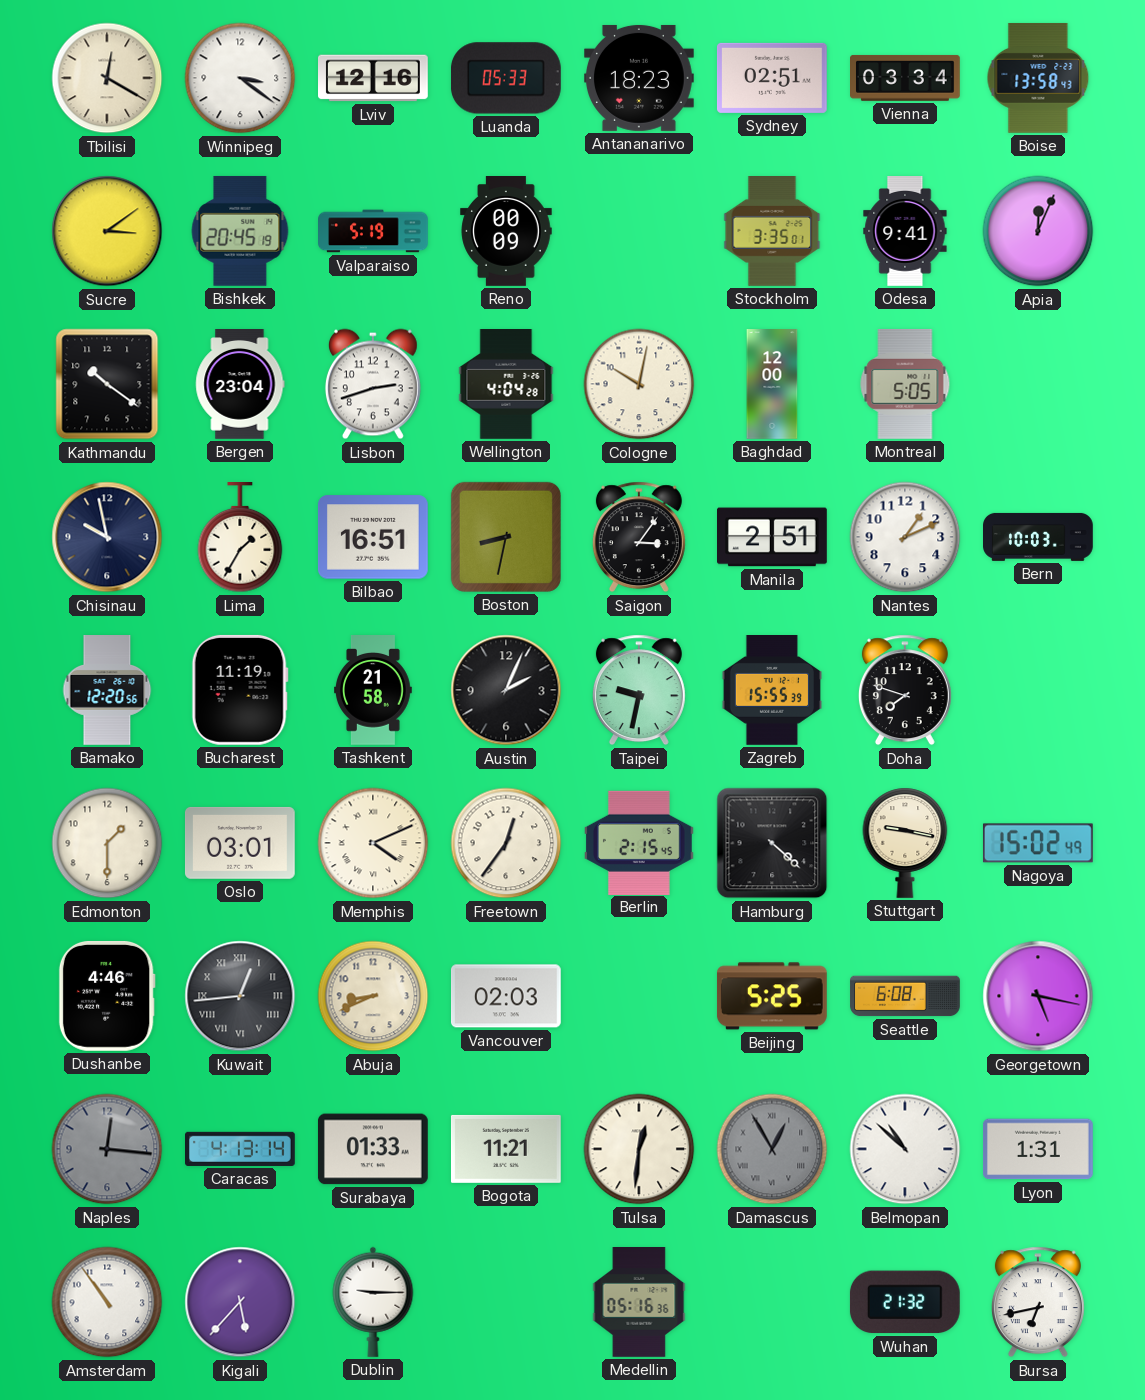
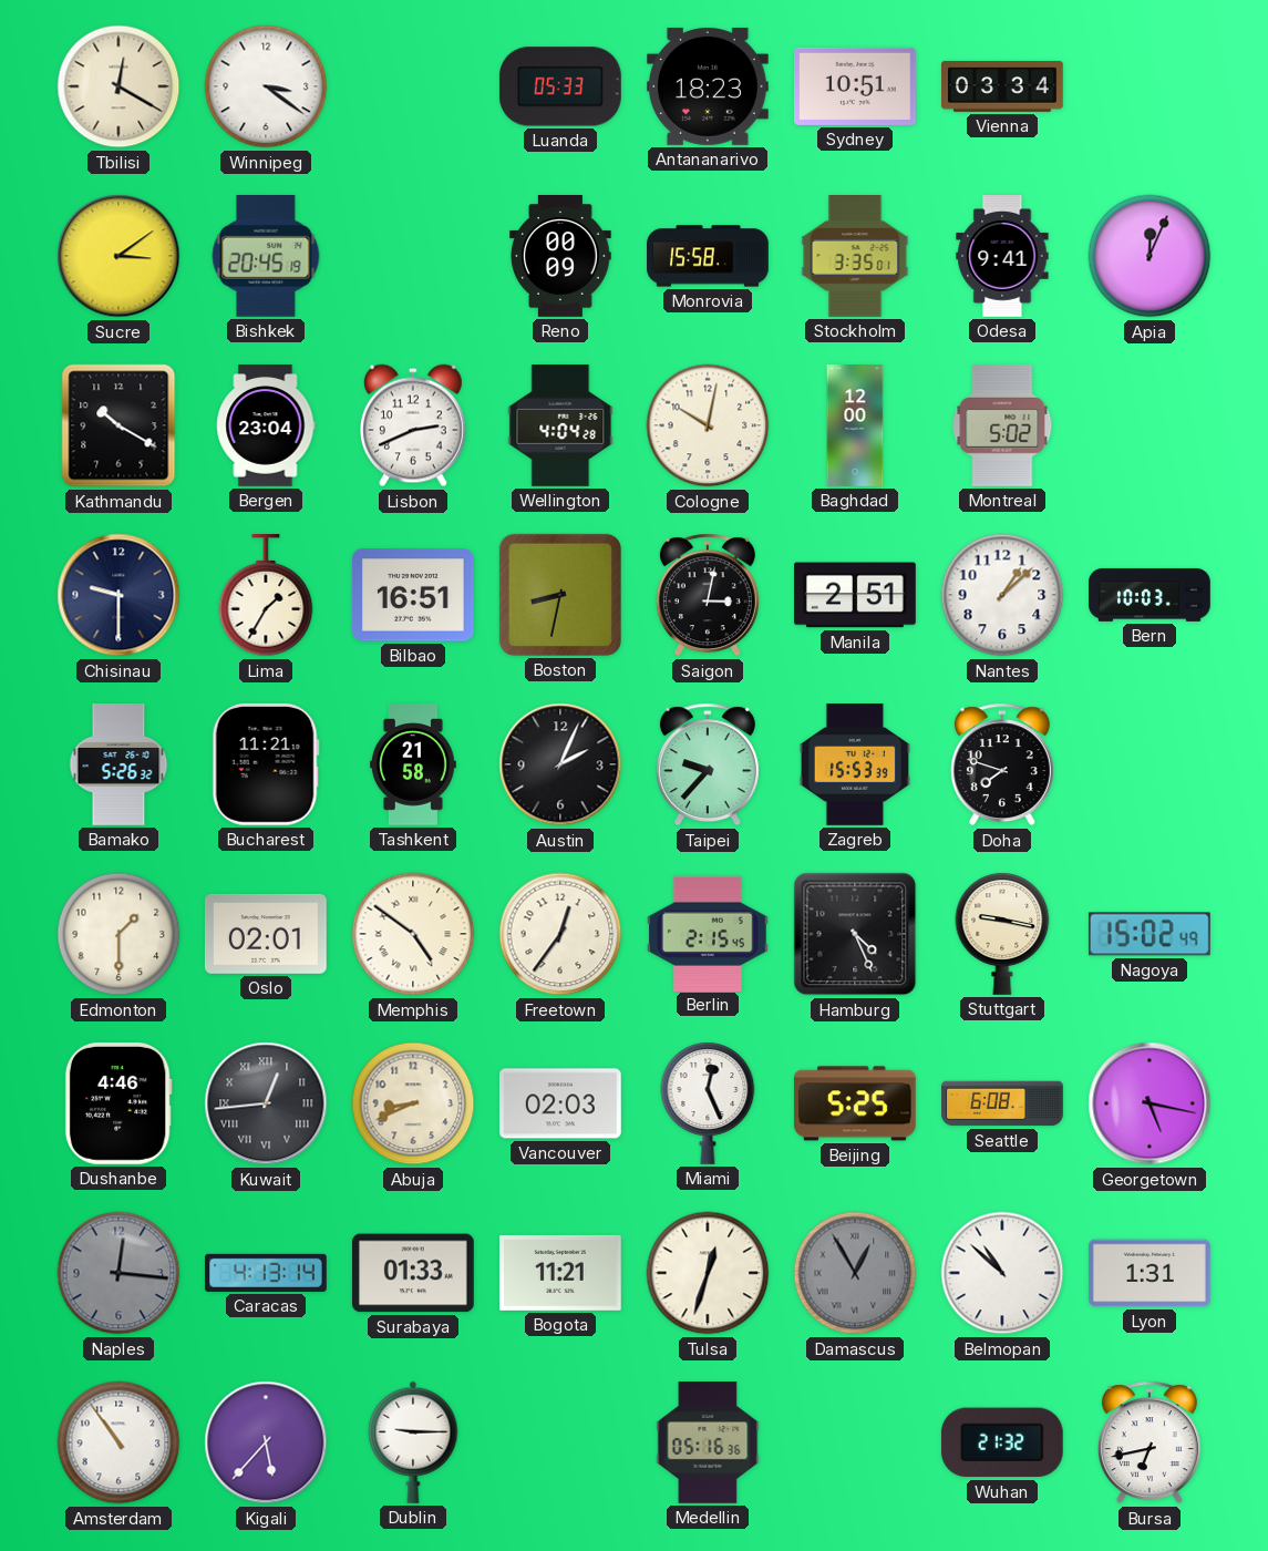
Lviv: 12:16 -> none (374, 78)
Sydney: 02:51 -> 10:51 (855, 86)
Boise: 13:58 -> none (1038, 78)
Valparaiso: 5:19 -> none (373, 231)
Monrovia: none -> 15:58 (708, 256)
Kathmandu: 10:21 -> 10:20 (118, 425)
Lisbon: 2:42 -> 2:41 (413, 425)
Montreal: 5:05 -> 5:02 (1002, 425)
Chisinau: 9:58 -> 9:30 (118, 595)
Saigon: 3:06 -> 3:02 (708, 595)
Nantes: 1:11 -> 1:08 (1002, 595)
Bamako: 12:20 -> 5:26 (118, 766)
Bucharest: 11:19 -> 11:21 (266, 764)
Taipei: 9:32 -> 9:37 (708, 764)
Zagreb: 15:55 -> 15:53 (855, 766)
Oslo: 03:01 -> 02:01 (266, 934)
Memphis: 4:11 -> 4:51 (413, 934)
Hamburg: 4:22 -> 4:26 (855, 934)
Miami: none -> 12:26 (708, 1103)
Tulsa: 12:31 -> 12:33 (708, 1273)
